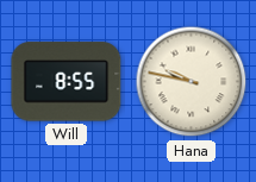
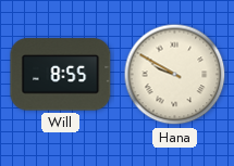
Hana: 9:47 -> 9:50 (175, 75)
